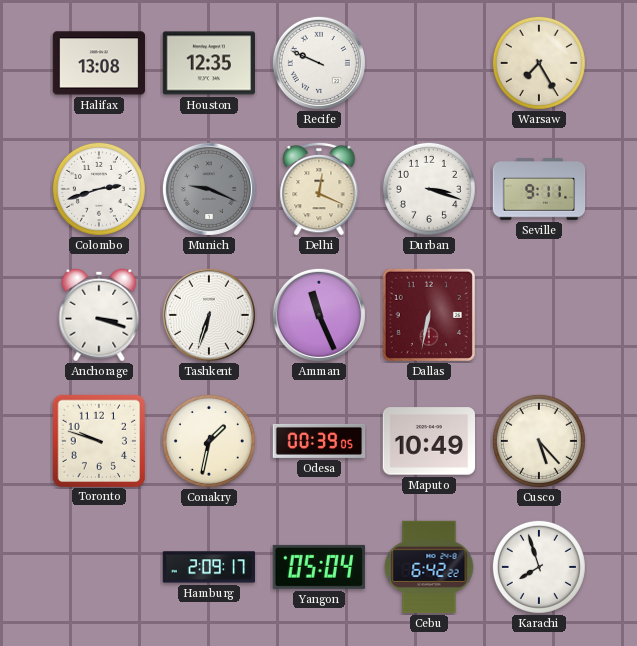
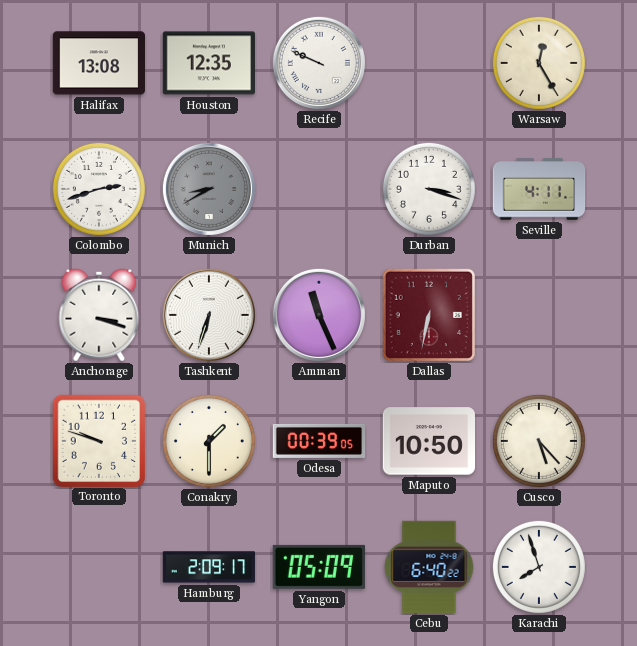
Warsaw: 7:25 -> 12:25 (539, 63)
Munich: 9:19 -> 8:40 (209, 189)
Delhi: 12:19 -> none (319, 189)
Seville: 9:11 -> 4:11 (539, 189)
Conakry: 1:32 -> 1:30 (209, 441)
Maputo: 10:49 -> 10:50 (428, 441)
Yangon: 05:04 -> 05:09 (319, 567)
Cebu: 6:42 -> 6:40 (429, 567)
